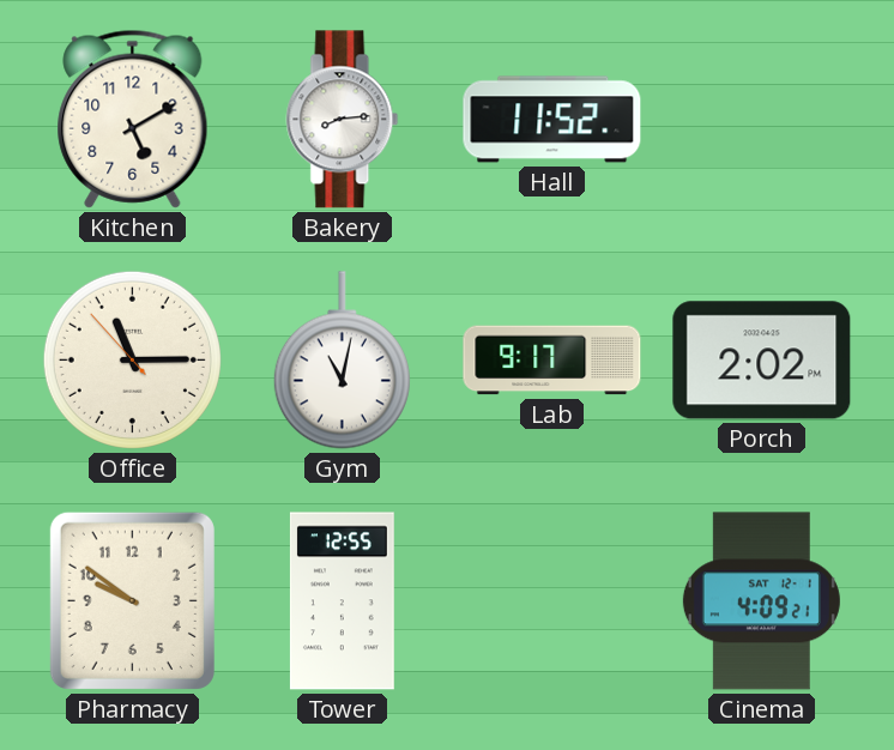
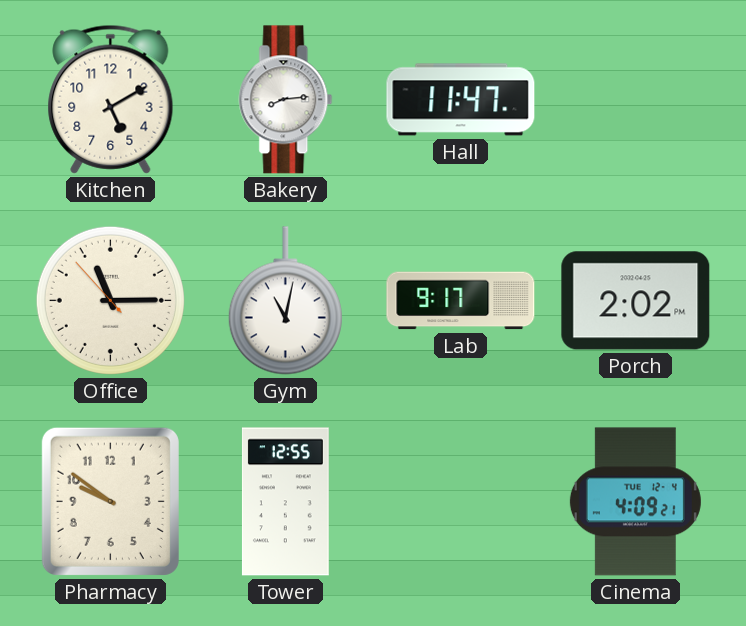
Hall: 11:52 -> 11:47 (461, 100)
Cinema date: SAT 12-1 -> TUE 12-4 (635, 502)
